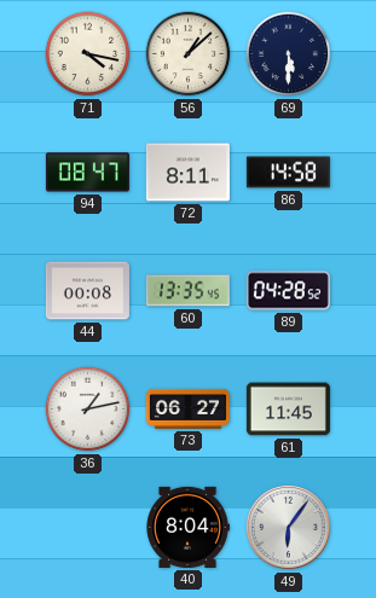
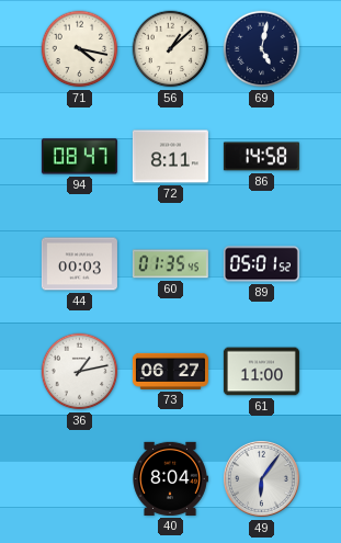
69: 5:30 -> 5:02 (262, 49)
44: 00:08 -> 00:03 (79, 264)
60: 13:35 -> 01:35 (170, 264)
89: 04:28 -> 05:01 (261, 264)
61: 11:45 -> 11:00 (261, 372)
